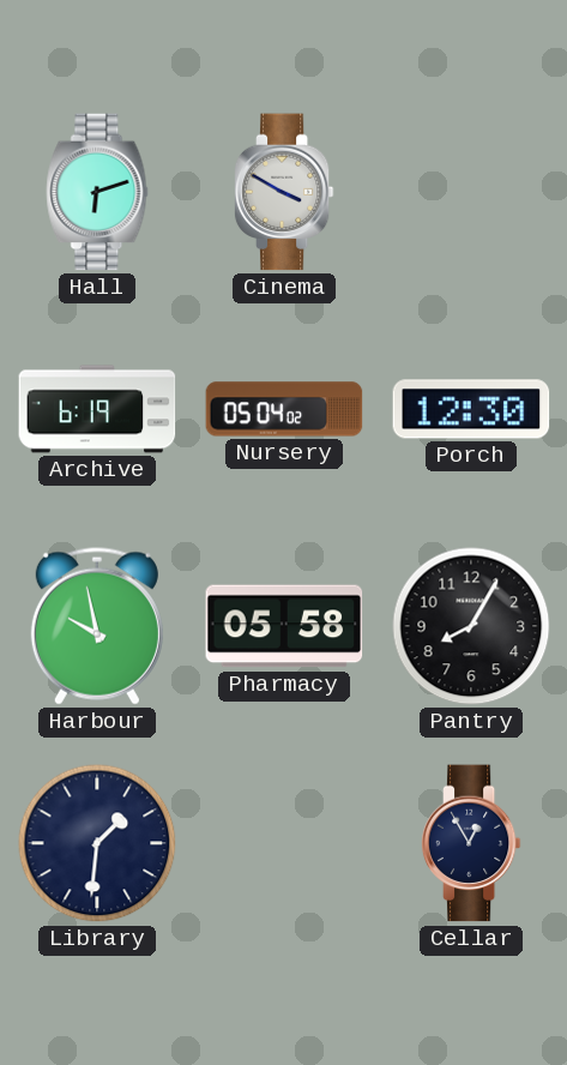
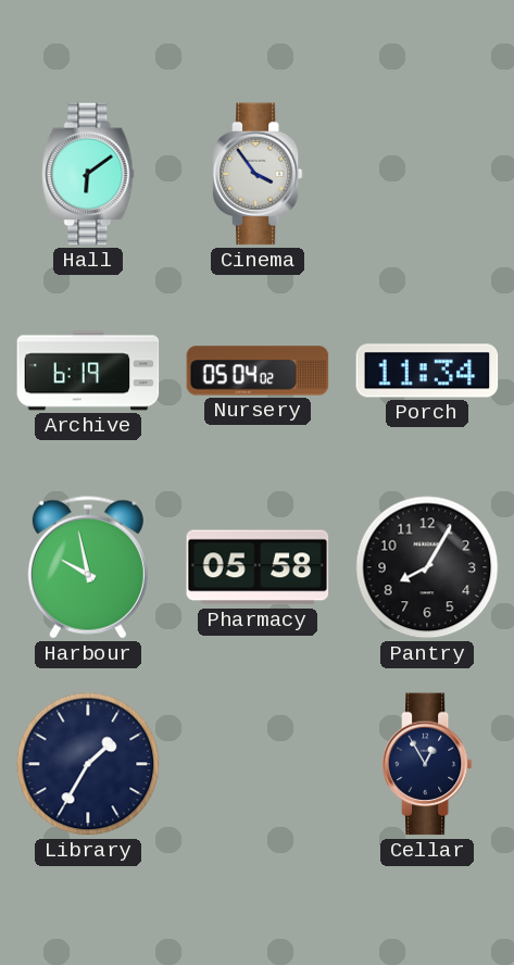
Hall: 6:12 -> 6:09 (88, 174)
Cinema: 3:50 -> 3:54 (258, 174)
Porch: 12:30 -> 11:34 (427, 371)
Library: 1:31 -> 1:35 (88, 764)
